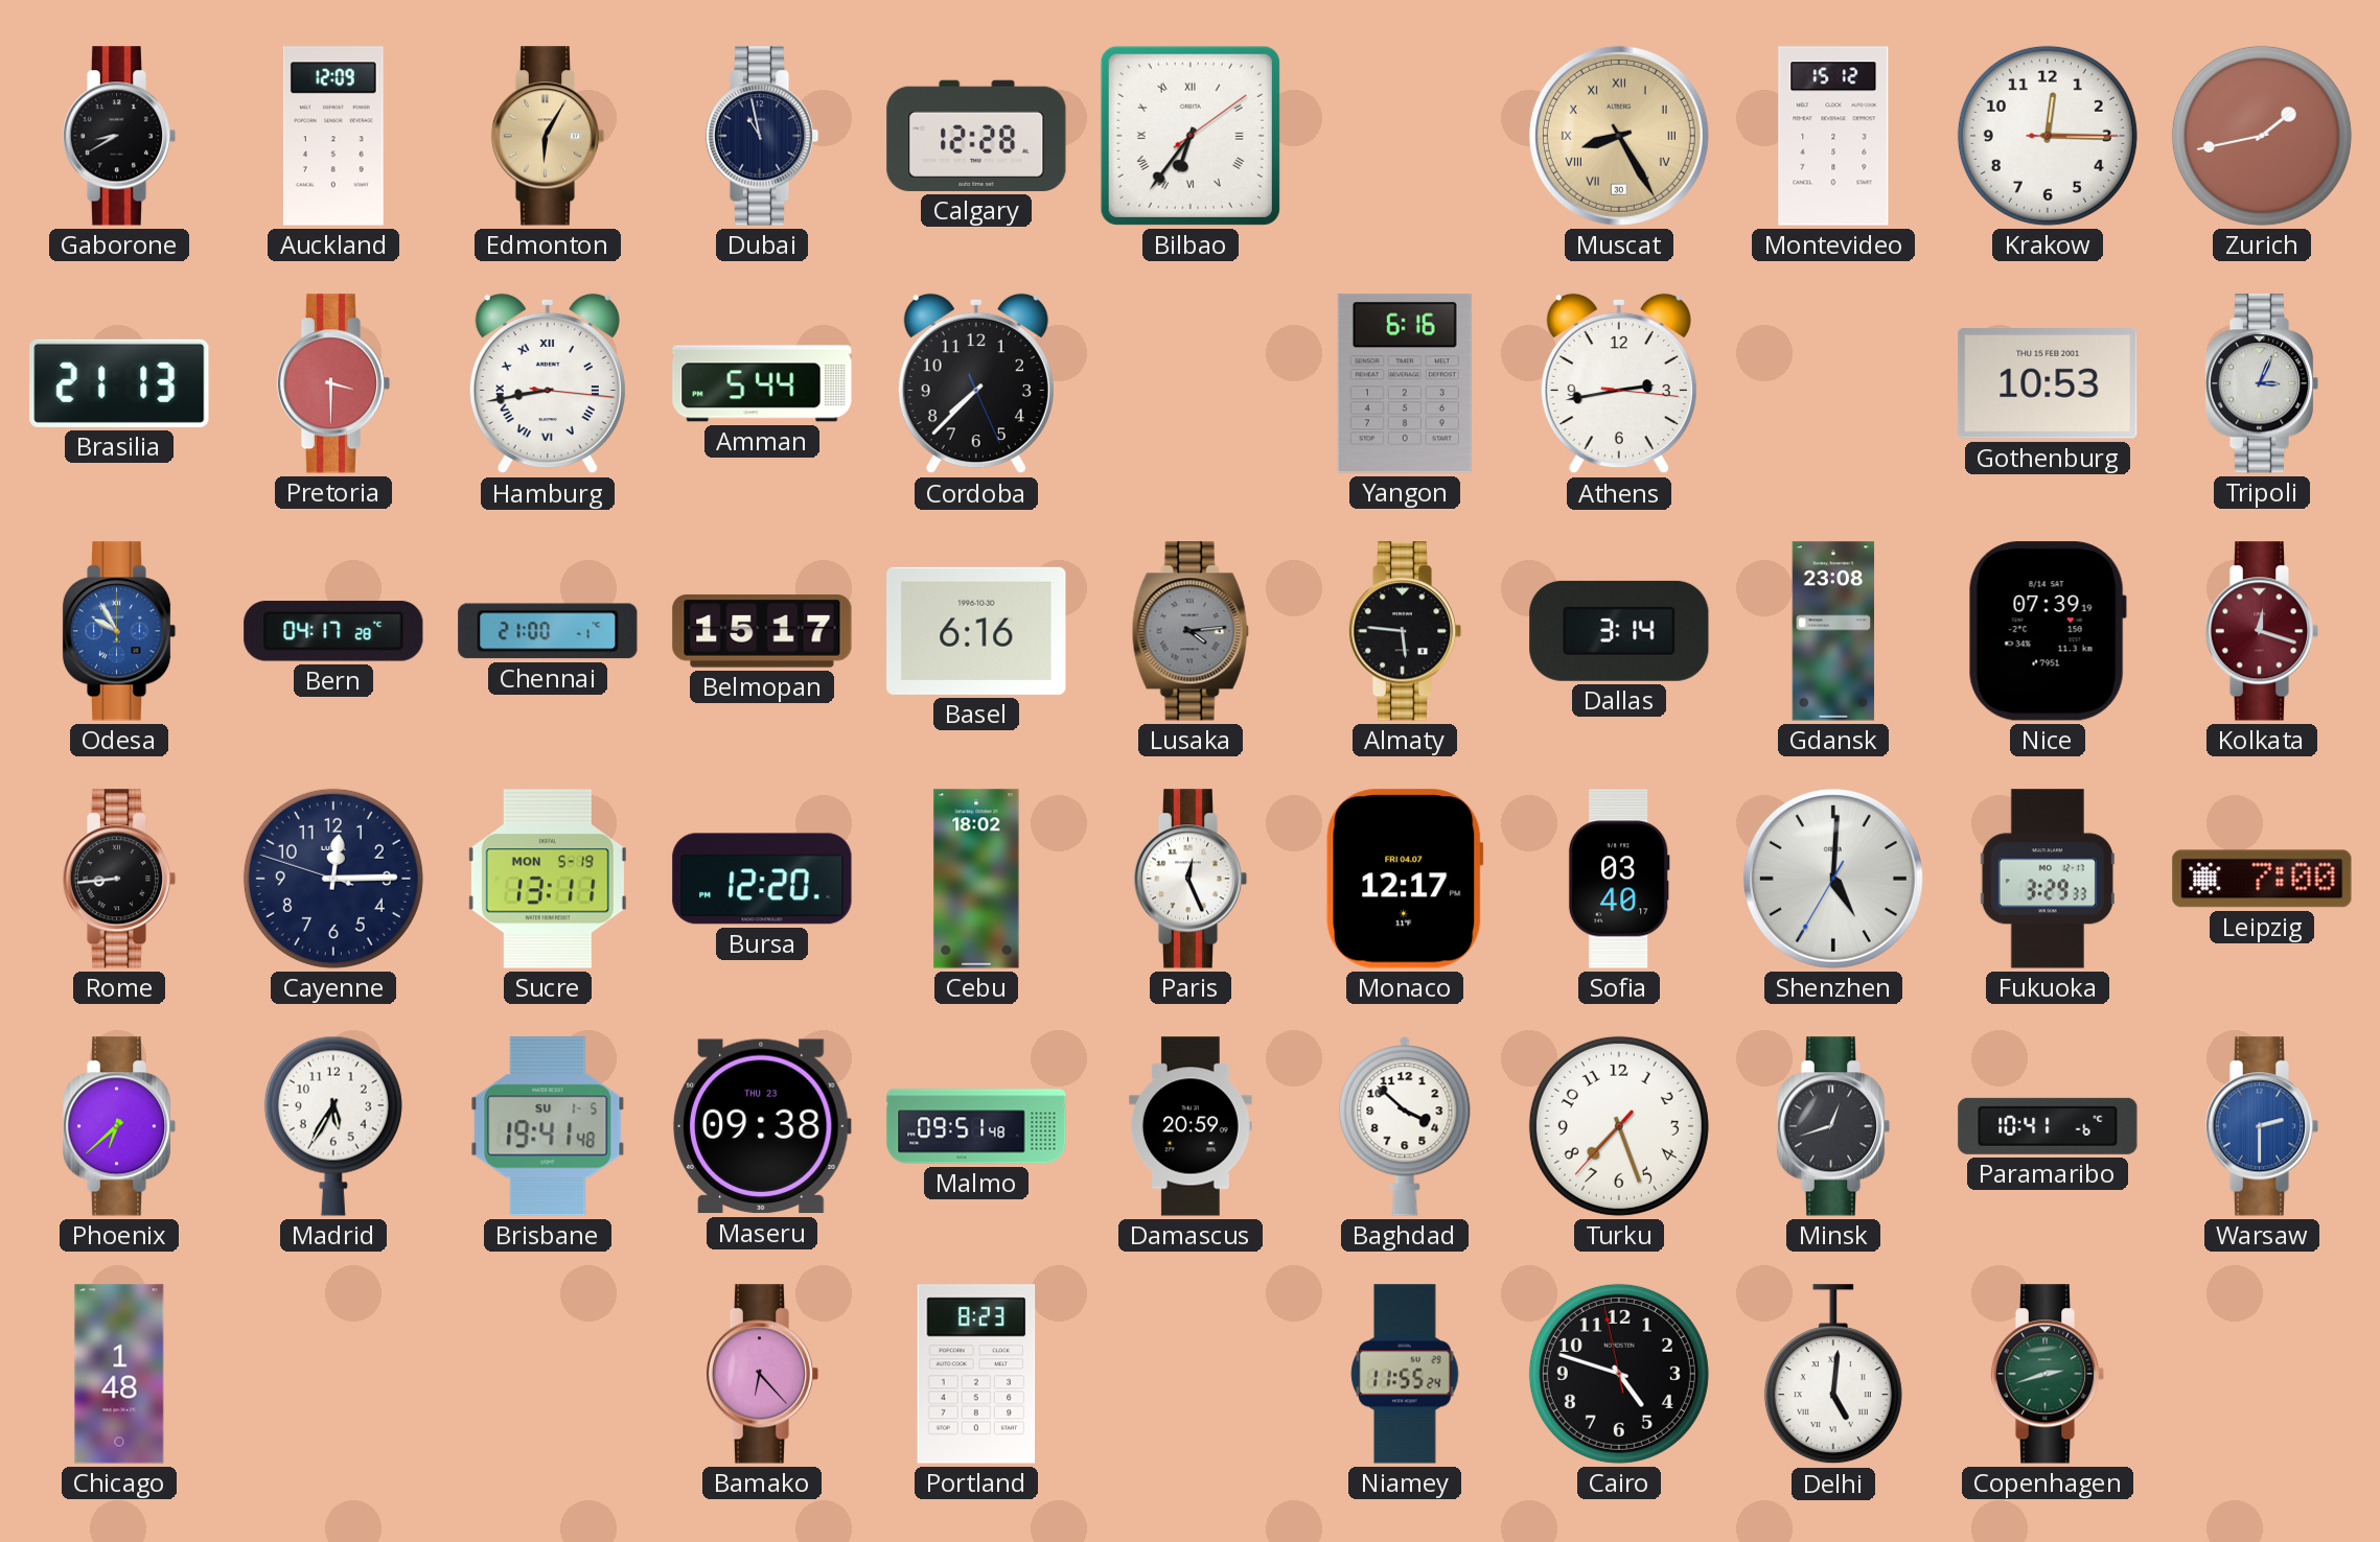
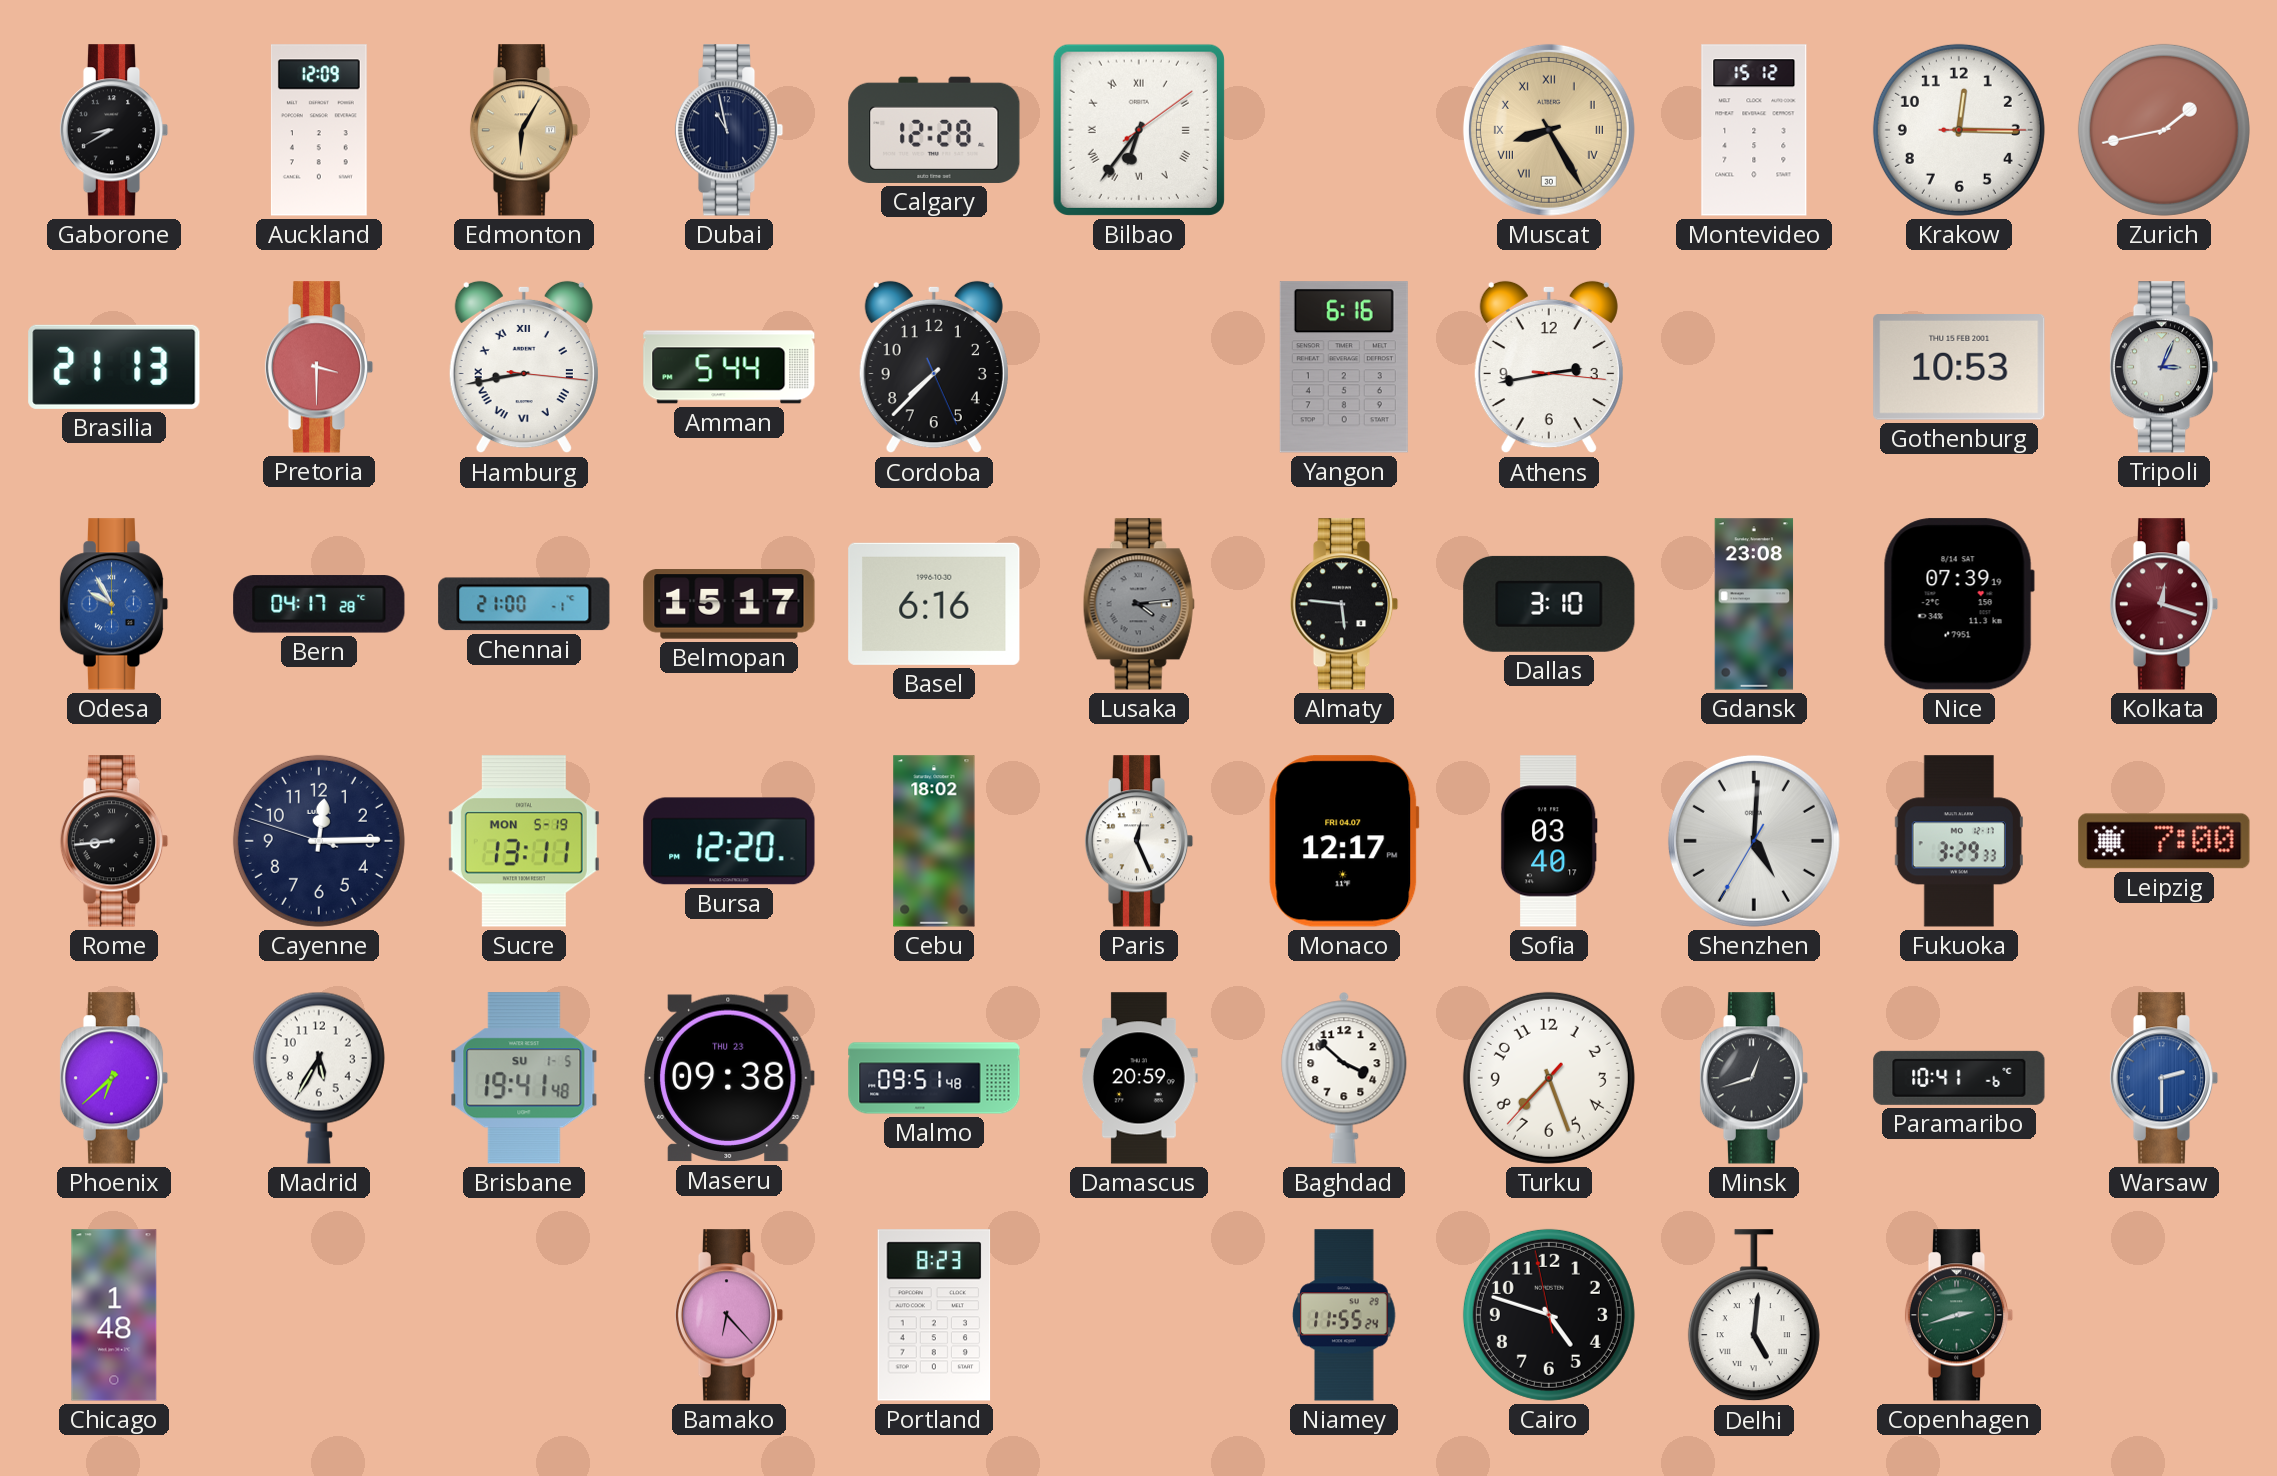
Dallas: 3:14 -> 3:10 (1549, 604)
